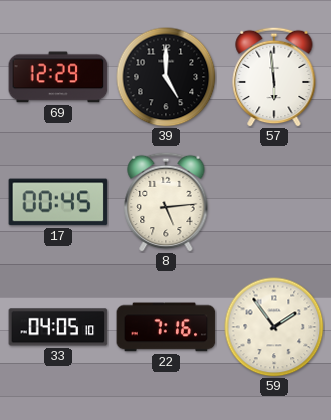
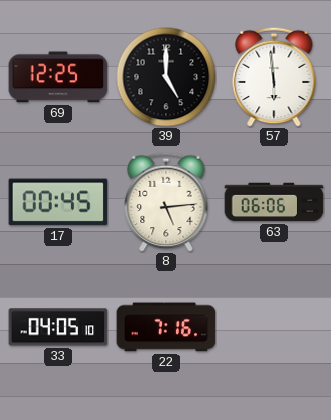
69: 12:29 -> 12:25 (58, 77)
63: none -> 06:06 (274, 202)
59: 1:54 -> none (274, 327)
